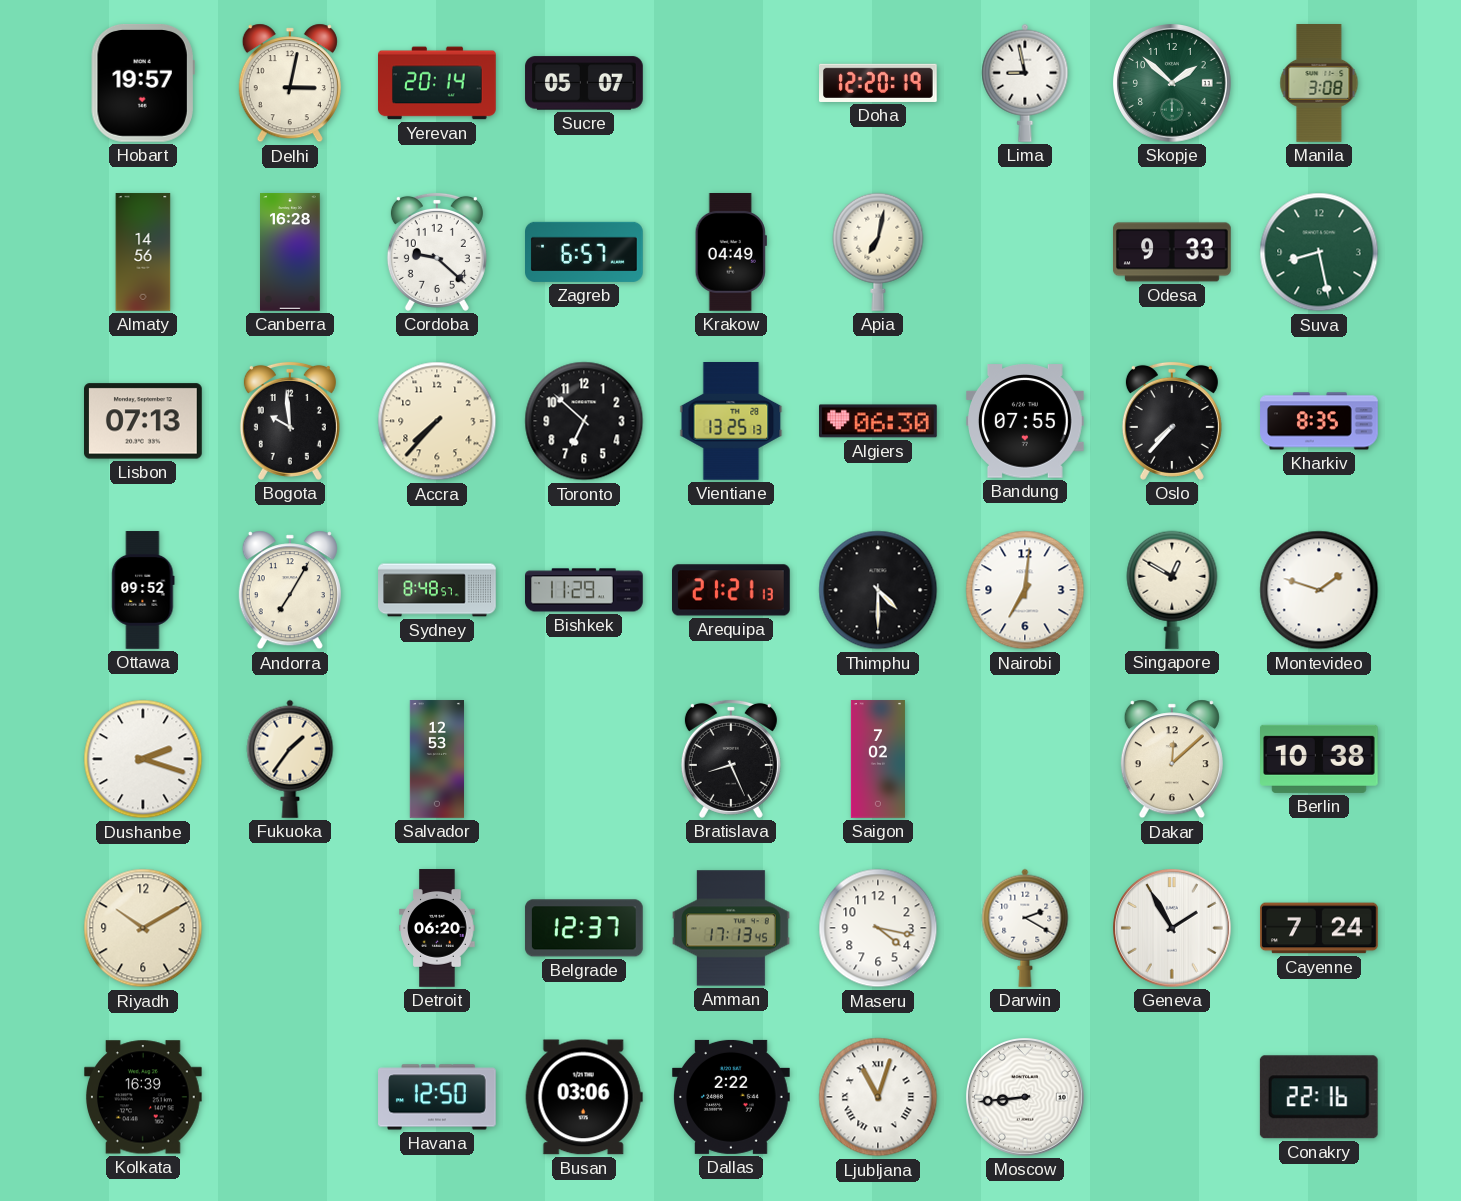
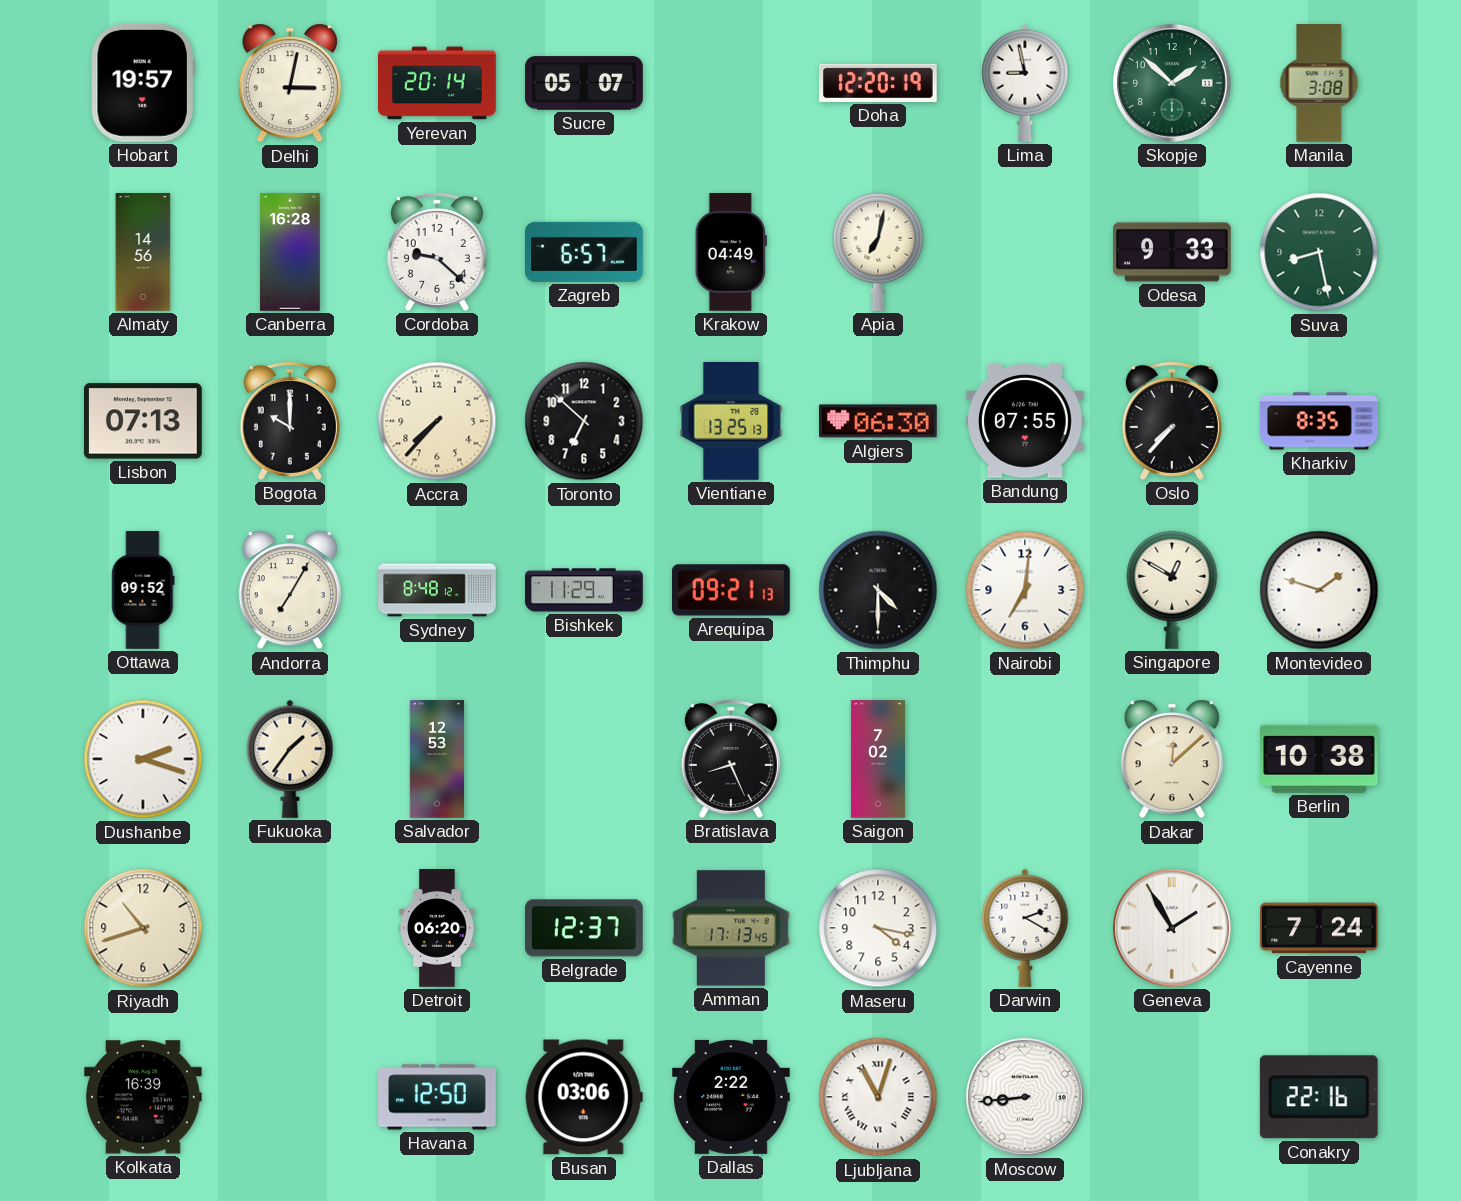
Bogota: 9:59 -> 10:00 (290, 421)
Sydney: 8:48:57 -> 8:48:12 (437, 590)
Arequipa: 21:21 -> 09:21 (732, 590)
Riyadh: 10:10 -> 10:42 (143, 928)
